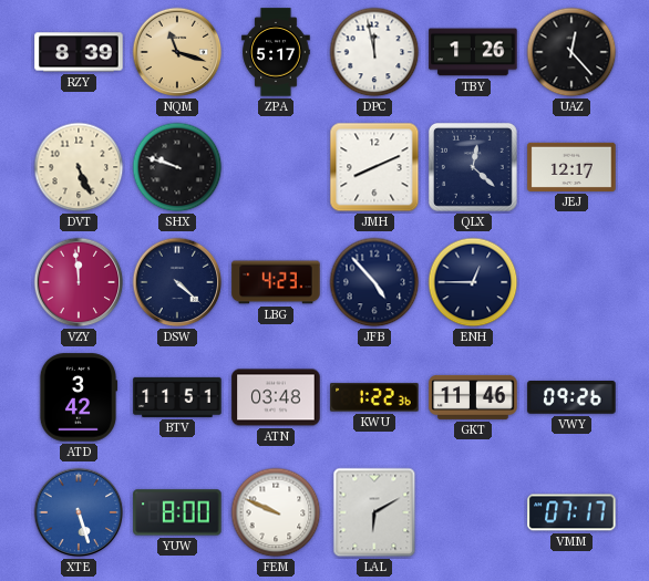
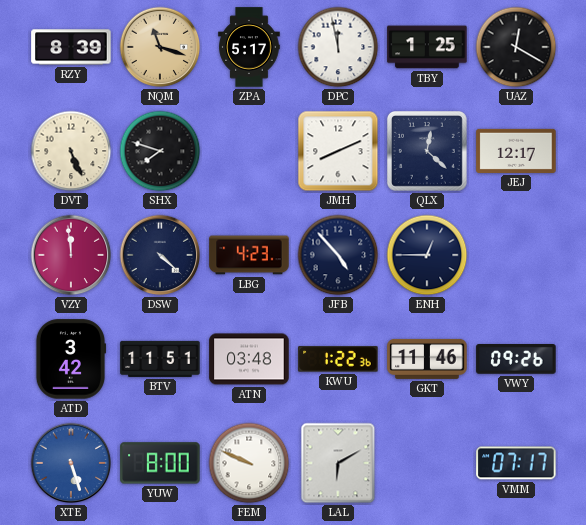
TBY: 1:26 -> 1:25 (427, 47)
UAZ: 12:23 -> 12:20 (516, 47)
SHX: 9:48 -> 7:48 (160, 151)
